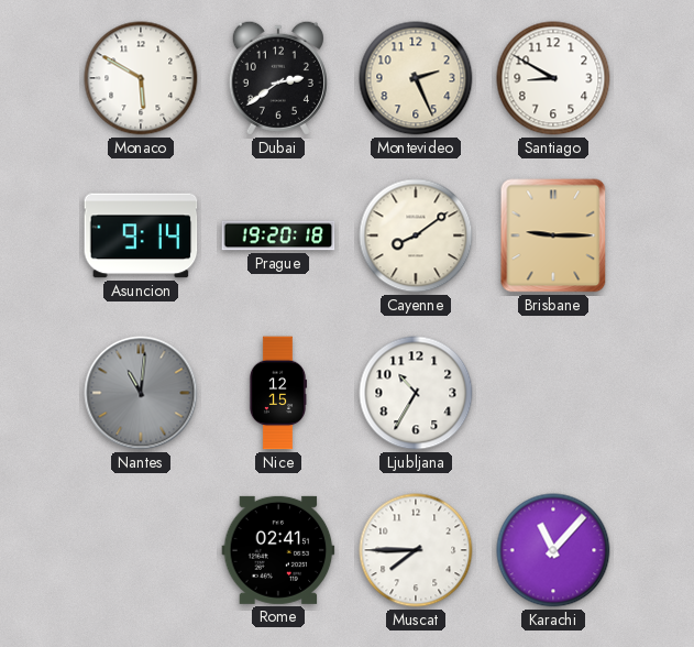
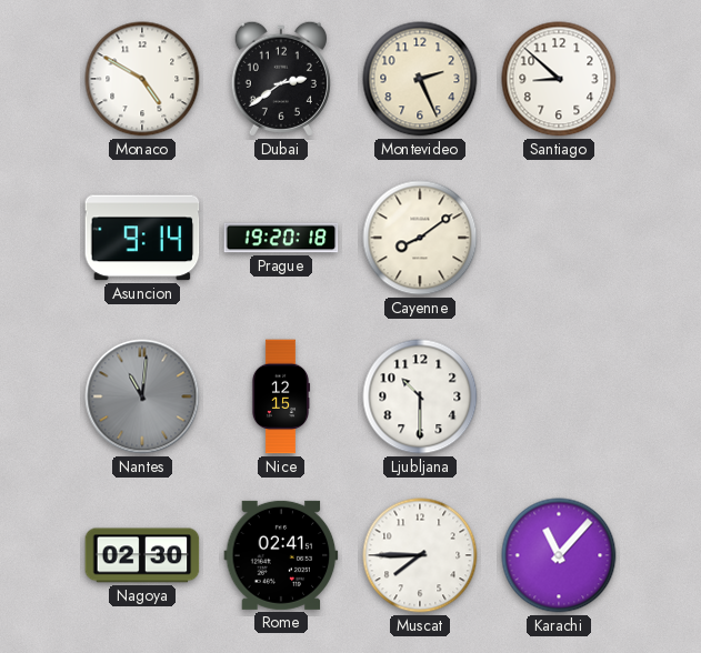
Monaco: 5:50 -> 4:50 (142, 79)
Santiago: 8:50 -> 8:52 (559, 79)
Brisbane: 9:15 -> none (553, 235)
Ljubljana: 10:35 -> 10:30 (420, 396)
Nagoya: none -> 02:30 (142, 555)
